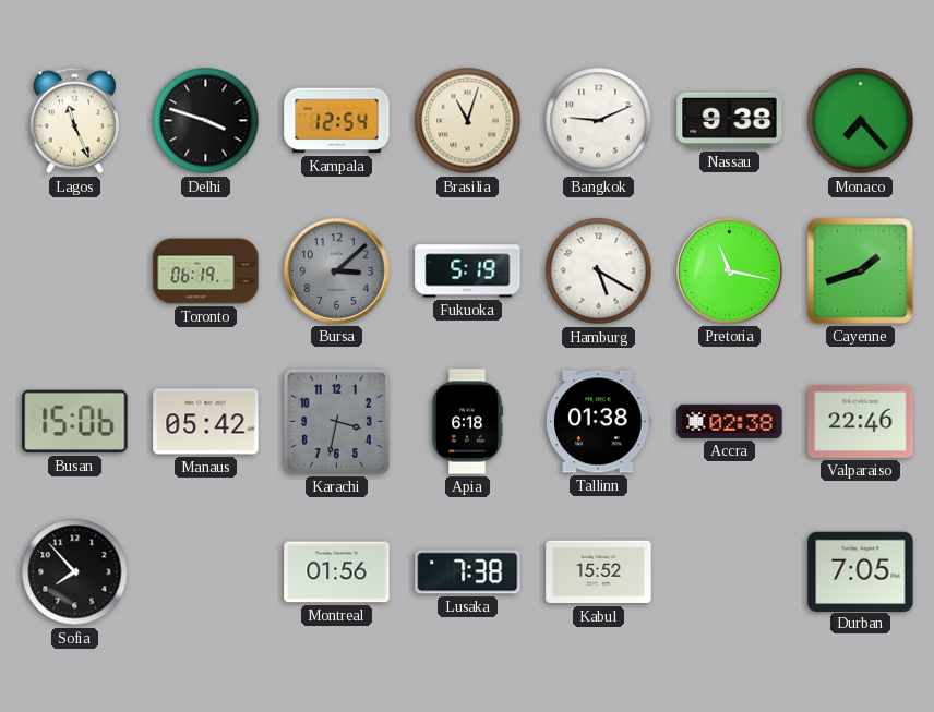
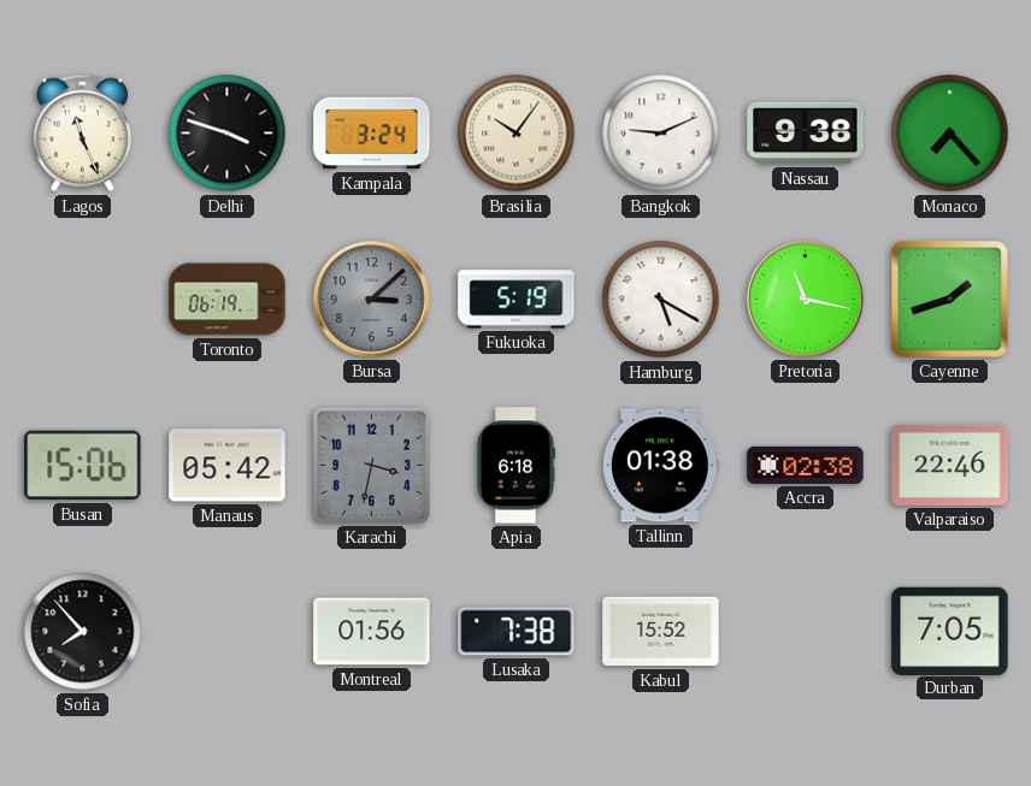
Kampala: 12:54 -> 3:24 (372, 134)
Brasilia: 11:03 -> 10:06 (517, 134)
